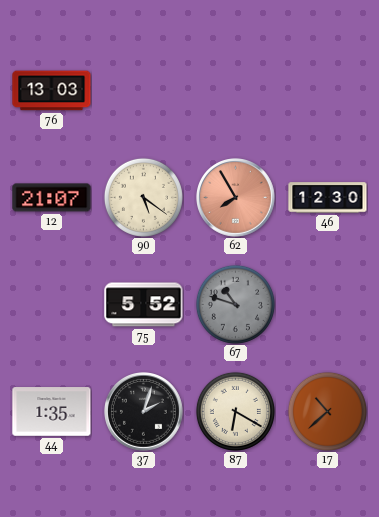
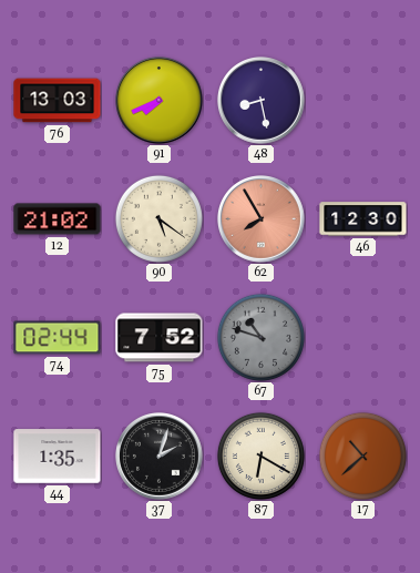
91: none -> 7:41 (160, 101)
48: none -> 8:28 (262, 101)
12: 21:07 -> 21:02 (58, 219)
74: none -> 02:44 (58, 338)
75: 5:52 -> 7:52 (160, 338)
